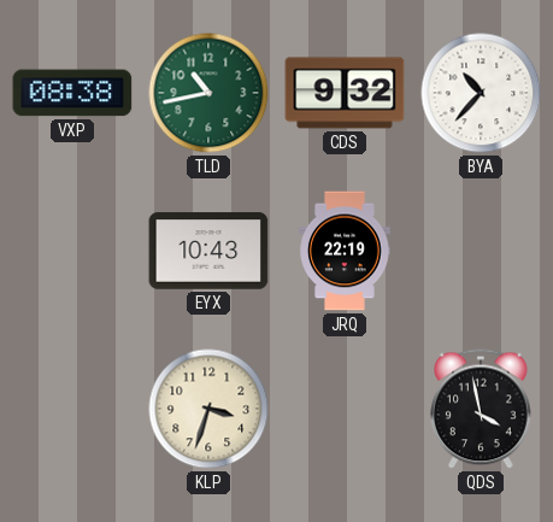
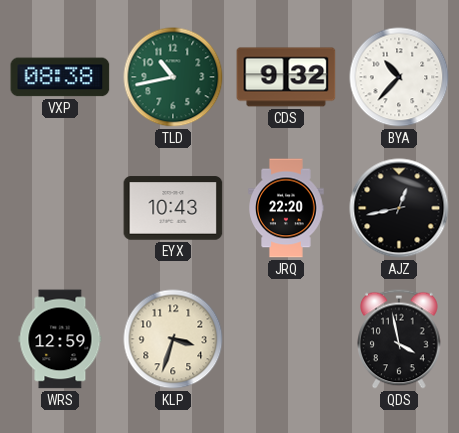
JRQ: 22:19 -> 22:20 (286, 208)
AJZ: none -> 12:43 (399, 208)
WRS: none -> 12:59 (60, 339)
